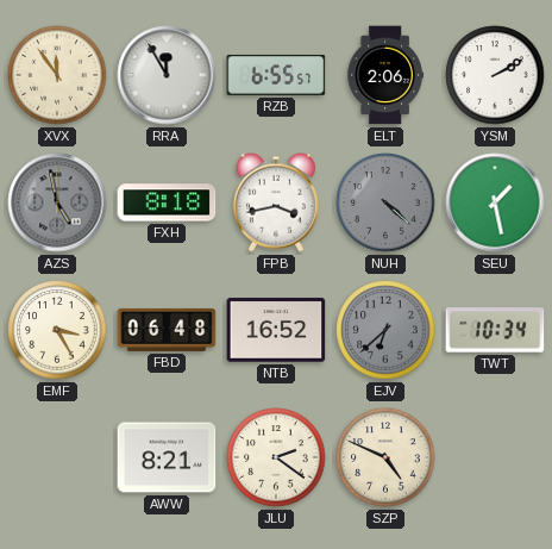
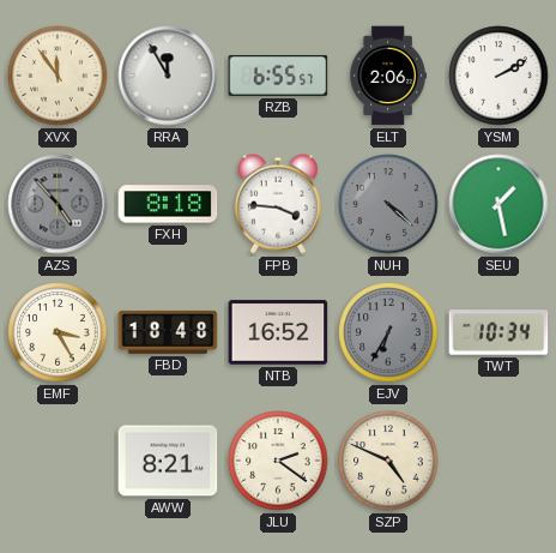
AZS: 4:58 -> 4:53 (58, 204)
FPB: 3:43 -> 3:46 (278, 204)
FBD: 06:48 -> 18:48 (168, 332)
EJV: 6:38 -> 6:35 (388, 332)
